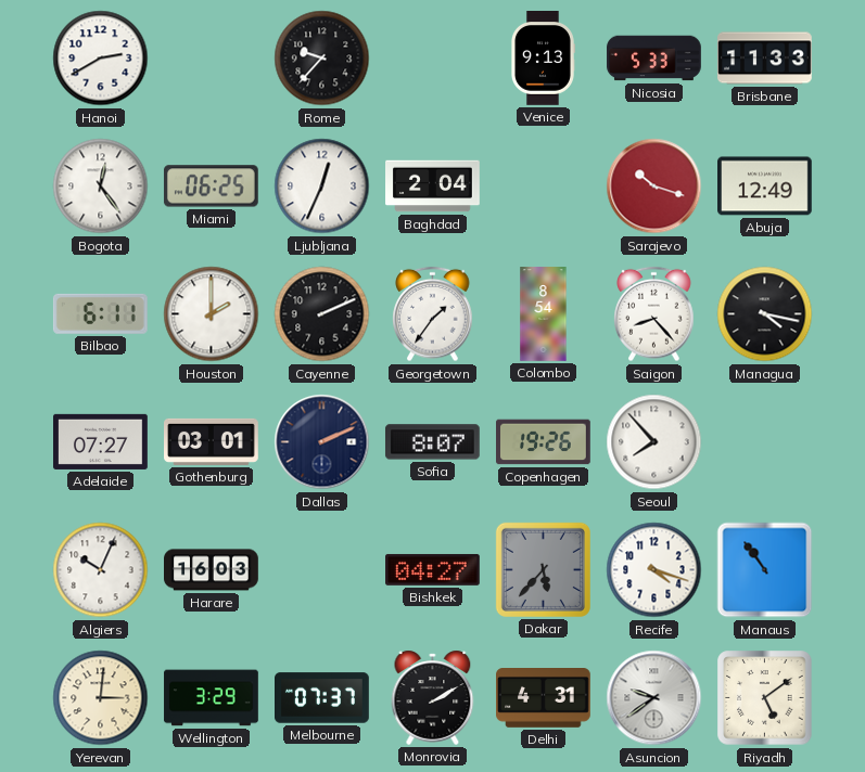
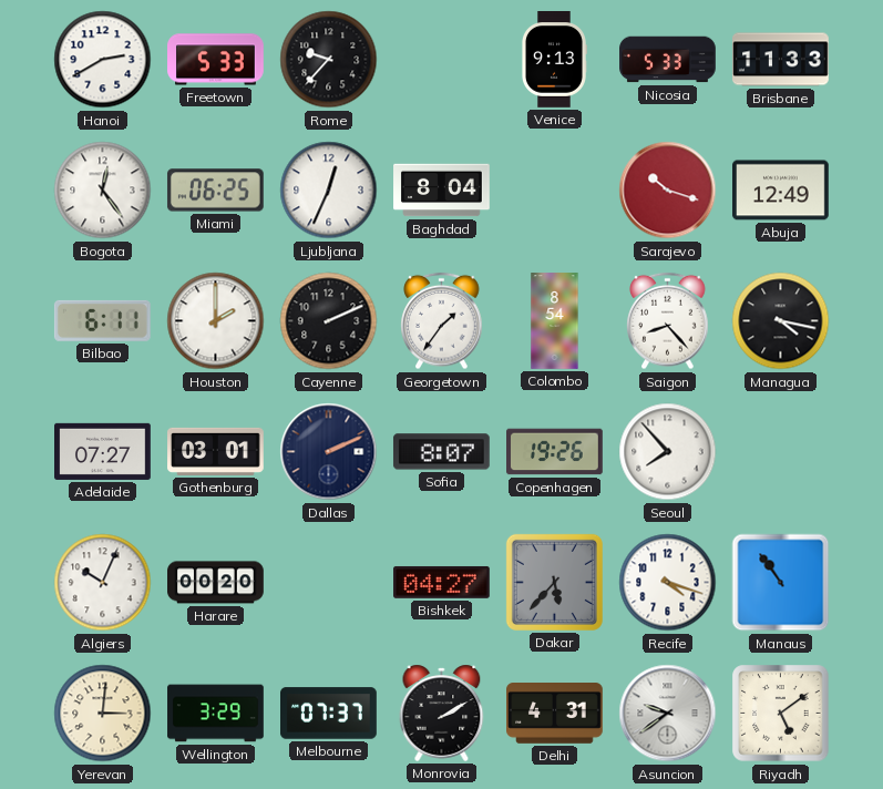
Freetown: none -> 5:33 (216, 60)
Baghdad: 2:04 -> 8:04 (442, 191)
Harare: 16:03 -> 00:20 (216, 583)
